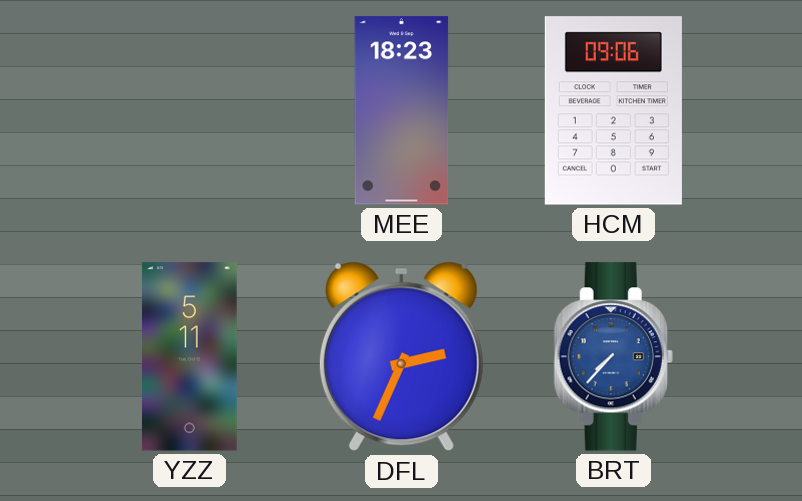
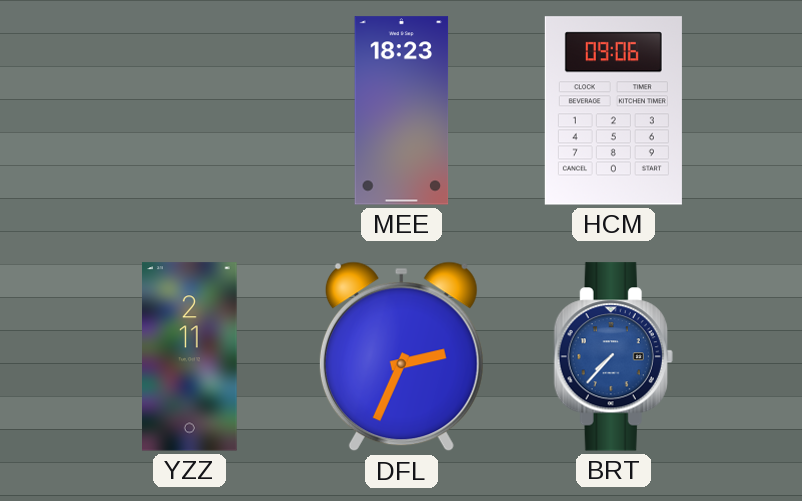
YZZ: 5:11 -> 2:11 (190, 357)
